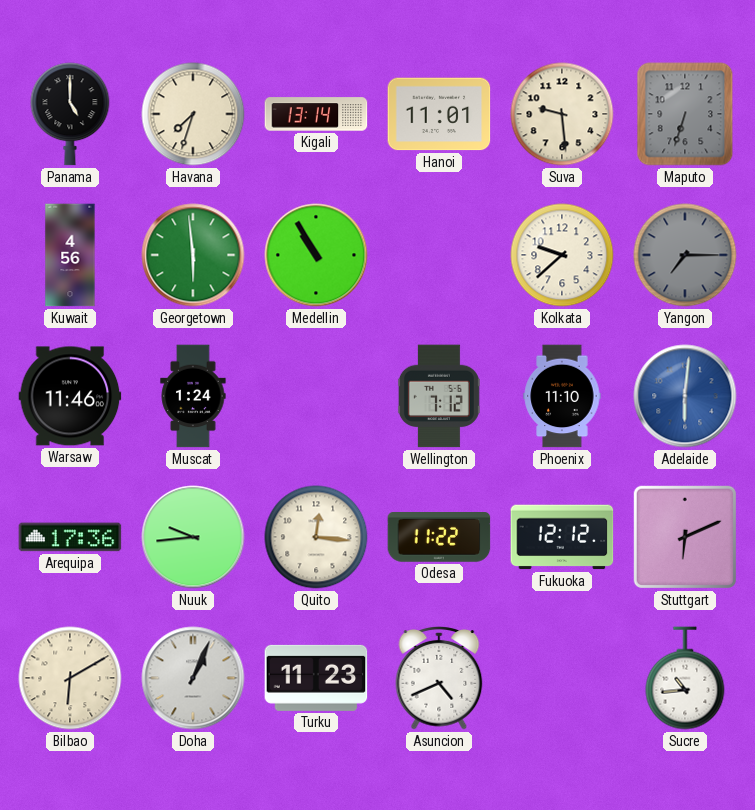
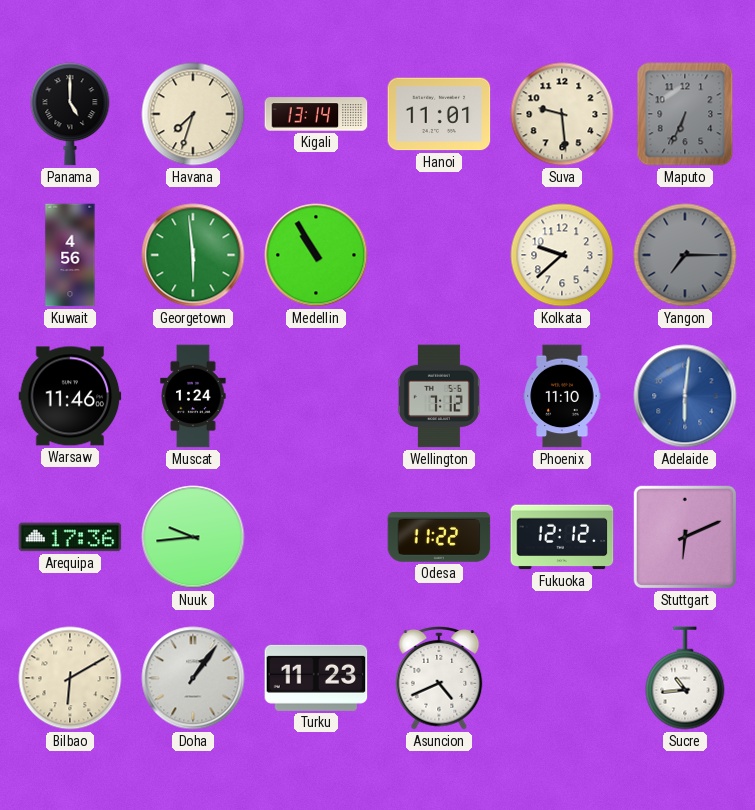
Maputo: 6:33 -> 6:34 (685, 114)
Quito: 12:16 -> none (316, 537)
Doha: 1:04 -> 1:06 (193, 678)
